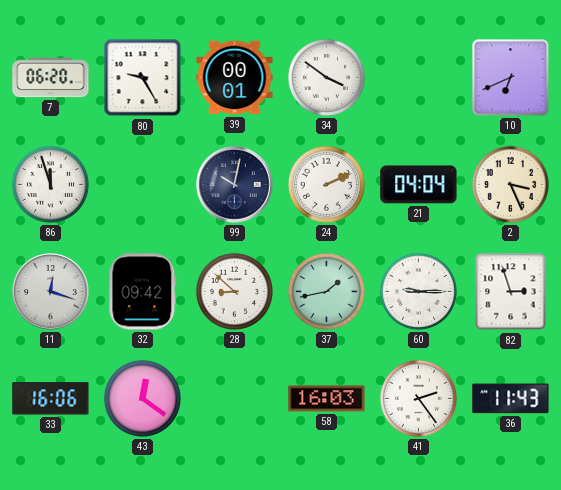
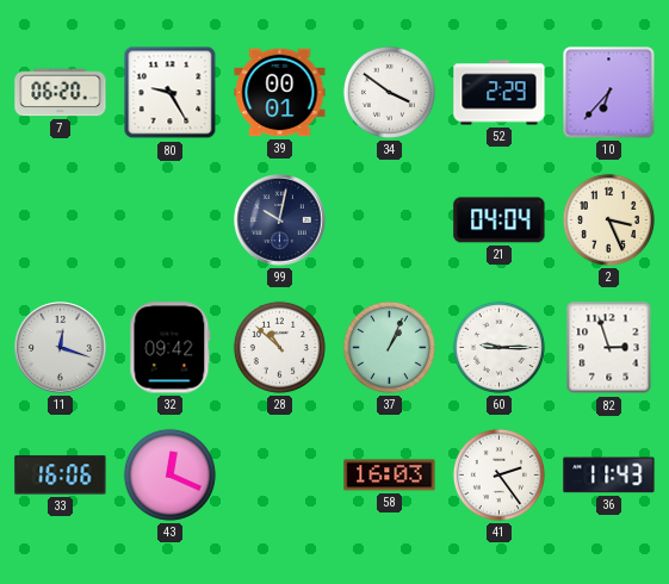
52: none -> 2:29 (500, 93)
10: 6:41 -> 6:37 (609, 93)
86: 11:57 -> none (50, 184)
24: 2:11 -> none (326, 184)
28: 8:52 -> 10:52 (279, 347)
37: 1:43 -> 1:04 (389, 347)
43: 12:21 -> 12:19 (169, 474)
